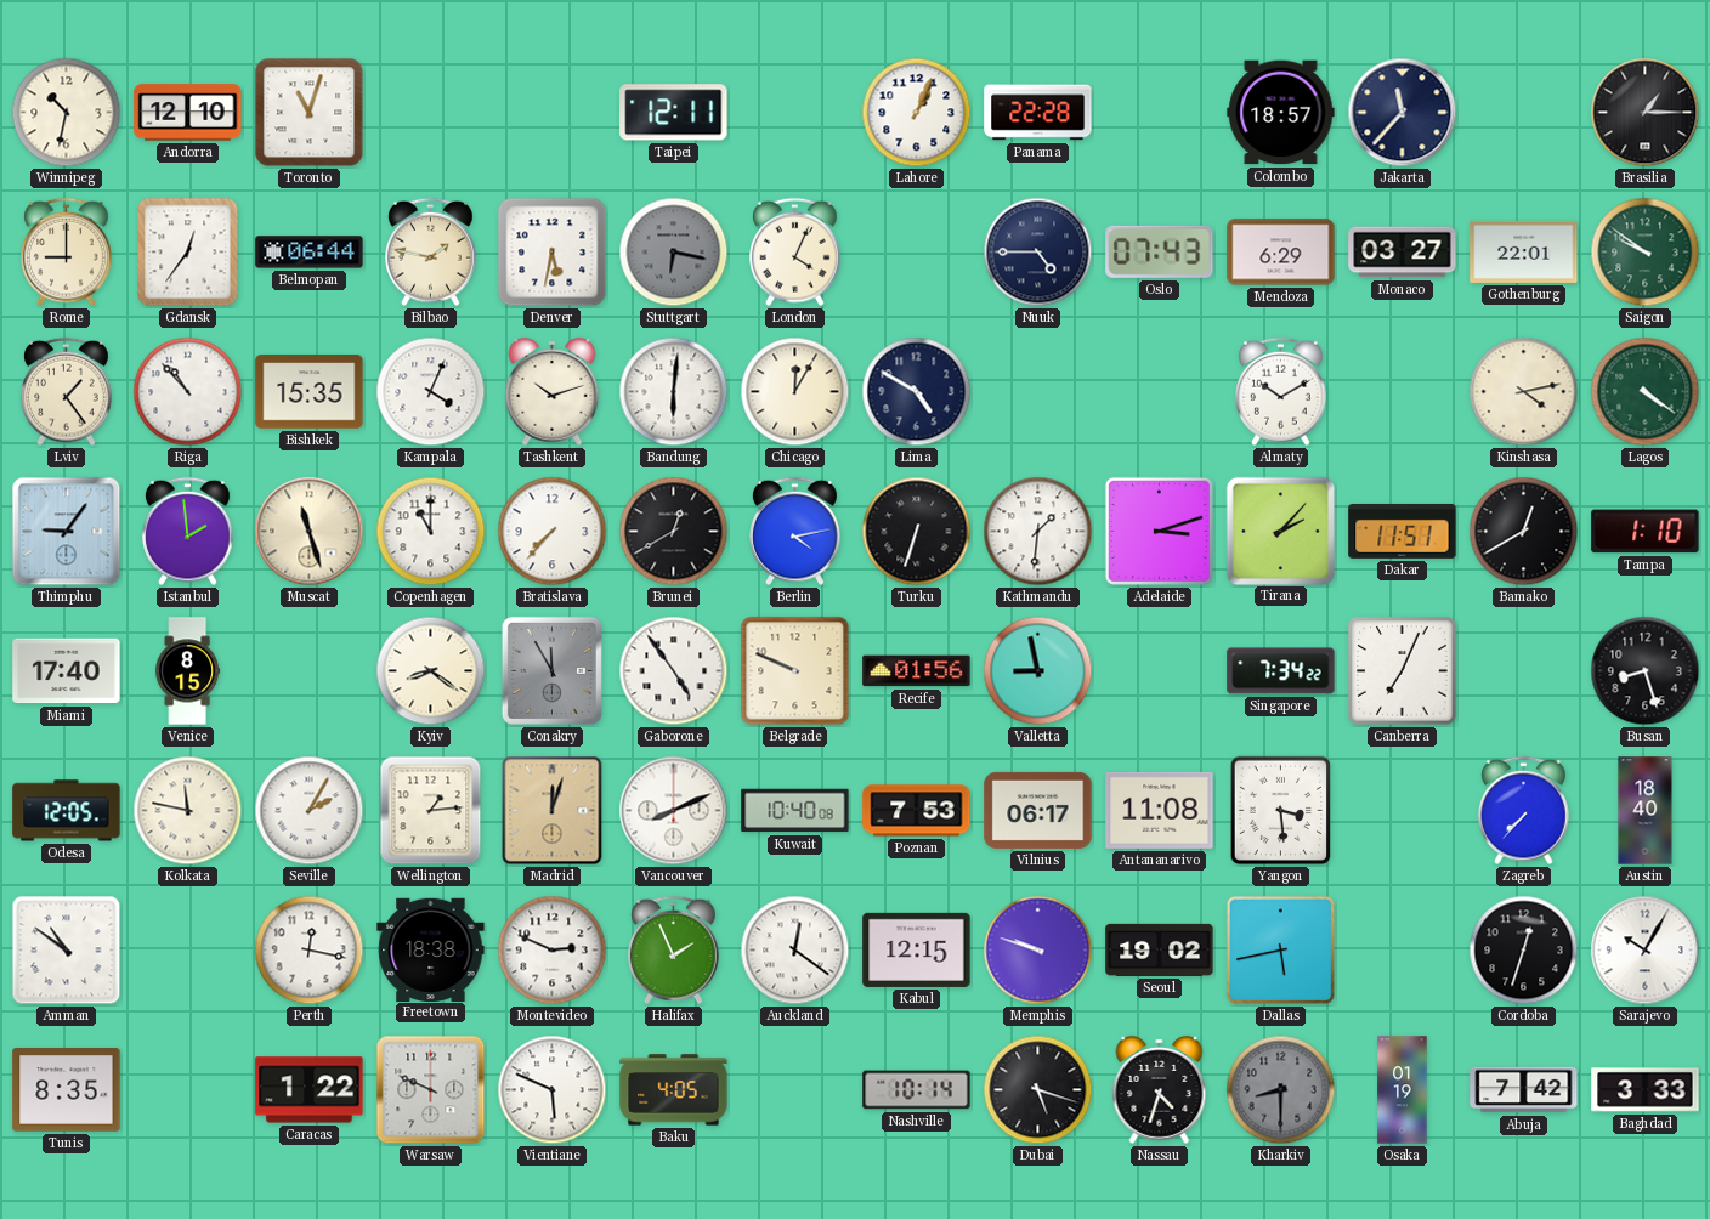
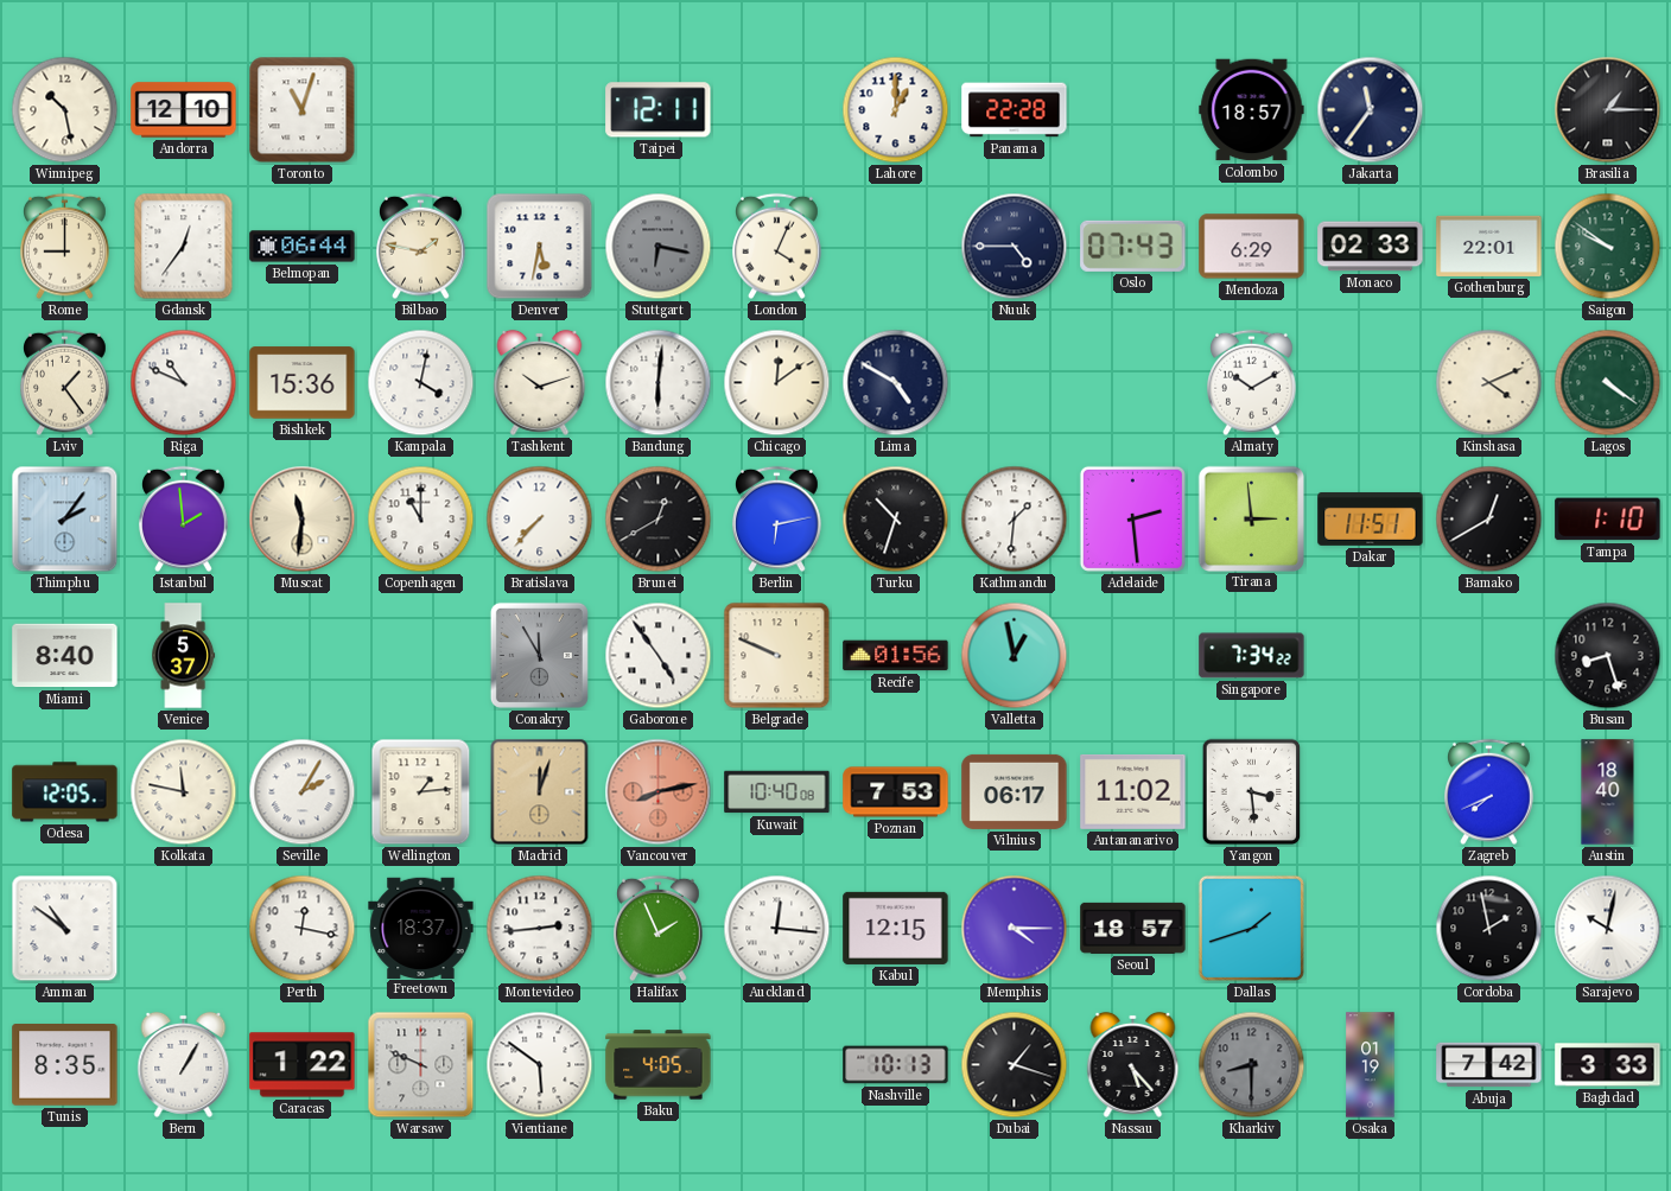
Winnipeg: 10:32 -> 10:28 (65, 110)
Lahore: 1:04 -> 1:00 (896, 110)
Jakarta: 11:37 -> 11:36 (1371, 110)
Monaco: 03:27 -> 02:33 (1371, 247)
Riga: 10:53 -> 10:49 (184, 383)
Bishkek: 15:35 -> 15:36 (303, 383)
Kampala: 4:04 -> 4:02 (421, 383)
Chicago: 12:05 -> 12:09 (777, 383)
Kinshasa: 4:13 -> 4:11 (1489, 383)
Thimphu: 9:06 -> 2:06 (65, 520)
Muscat: 11:27 -> 11:31 (303, 520)
Berlin: 4:13 -> 6:13 (777, 520)
Turku: 6:33 -> 10:33 (896, 520)
Adelaide: 3:12 -> 2:29 (1132, 518)
Tirana: 2:07 -> 2:59 (1251, 518)
Miami: 17:40 -> 8:40 (65, 656)
Venice: 8:15 -> 5:37 (184, 656)
Kyiv: 8:21 -> none (431, 671)
Valletta: 8:58 -> 12:58 (1015, 656)
Canberra: 7:04 -> none (1403, 671)
Vancouver: 8:11 -> 8:13 (659, 792)
Vancouver dial: white -> salmon (659, 792)
Antananarivo: 11:08 -> 11:02 (1133, 791)
Zagreb: 7:37 -> 7:41 (1489, 792)
Freetown: 18:38 -> 18:37 (421, 928)
Montevideo: 2:49 -> 2:44 (540, 929)
Auckland: 12:21 -> 12:16 (777, 929)
Memphis: 9:48 -> 4:15 (1015, 929)
Seoul: 19:02 -> 18:57 (1133, 928)
Dallas: 5:43 -> 1:42 (1251, 928)
Cordoba: 12:33 -> 1:58 (1489, 929)
Sarajevo: 10:05 -> 10:02 (1608, 929)
Bern: none -> 1:05 (184, 1064)
Vientiane: 5:49 -> 5:51 (540, 1065)
Nashville: 10:14 -> 10:13 (896, 1065)
Dubai: 5:18 -> 1:18 (1015, 1065)
Nassau: 4:33 -> 5:23 (1133, 1064)
